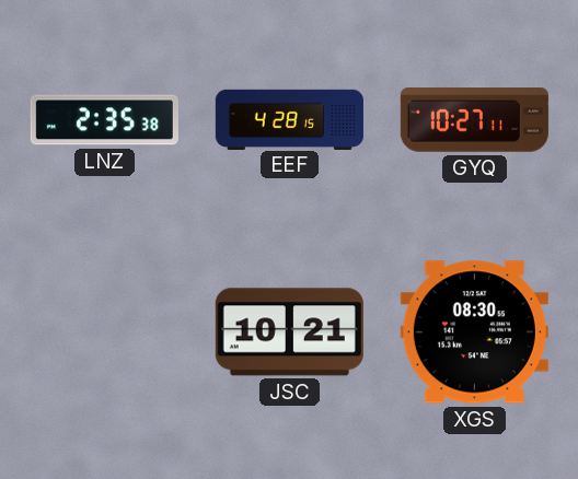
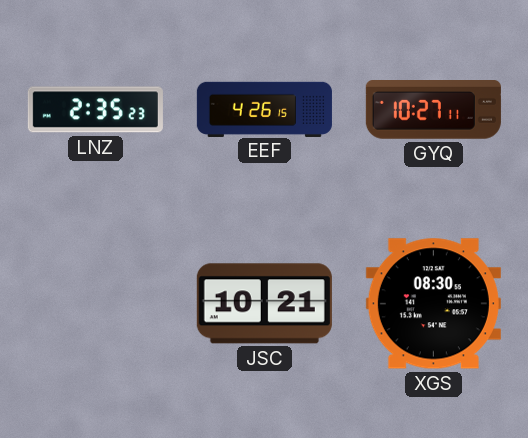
LNZ: 2:35:38 -> 2:35:23 (95, 110)
EEF: 4:28 -> 4:26 (264, 109)
